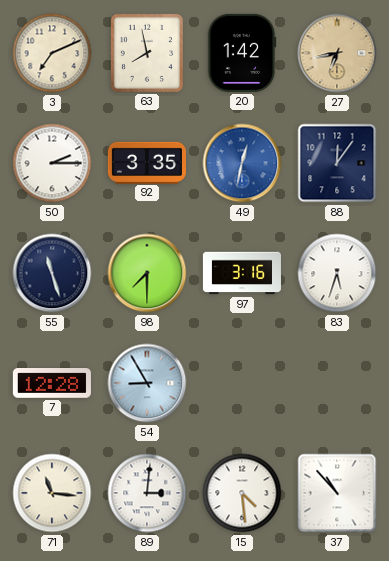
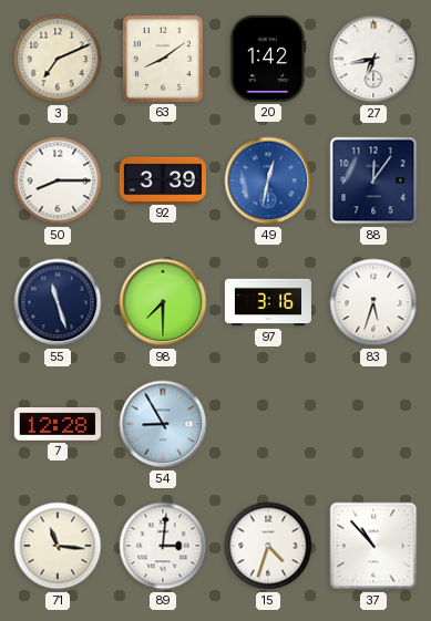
63: 7:58 -> 8:09 (163, 59)
27 dial: champagne -> white (373, 59)
50: 2:15 -> 8:15 (58, 180)
92: 3:35 -> 3:39 (163, 179)
15: 4:29 -> 4:33 (268, 546)
